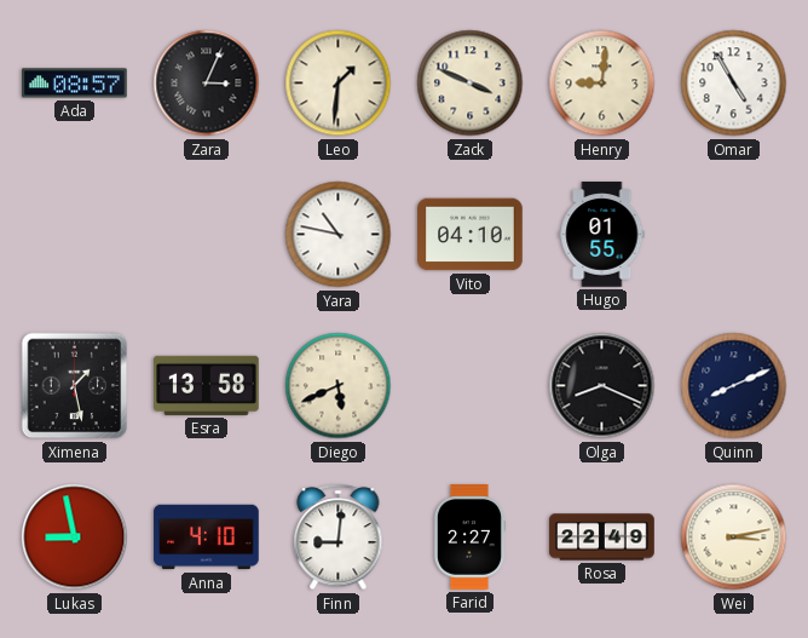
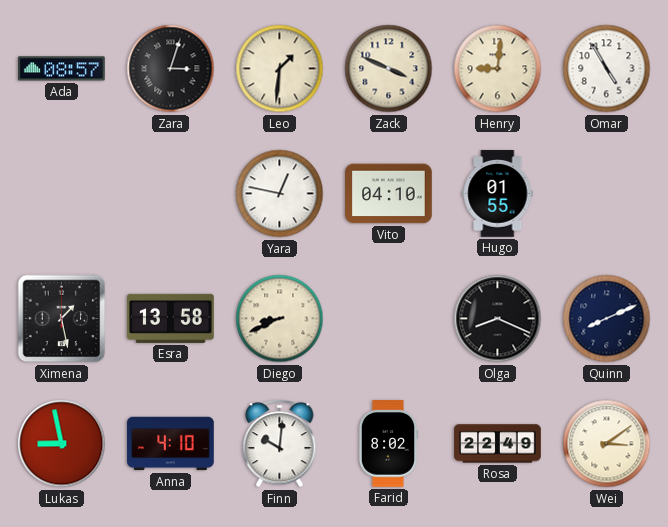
Zara: 3:04 -> 3:03 (171, 69)
Yara: 10:47 -> 12:47 (280, 194)
Diego: 5:41 -> 8:41 (280, 319)
Finn: 9:01 -> 10:01 (280, 444)
Farid: 2:27 -> 8:02 (387, 444)
Wei: 3:13 -> 3:09 (607, 444)
